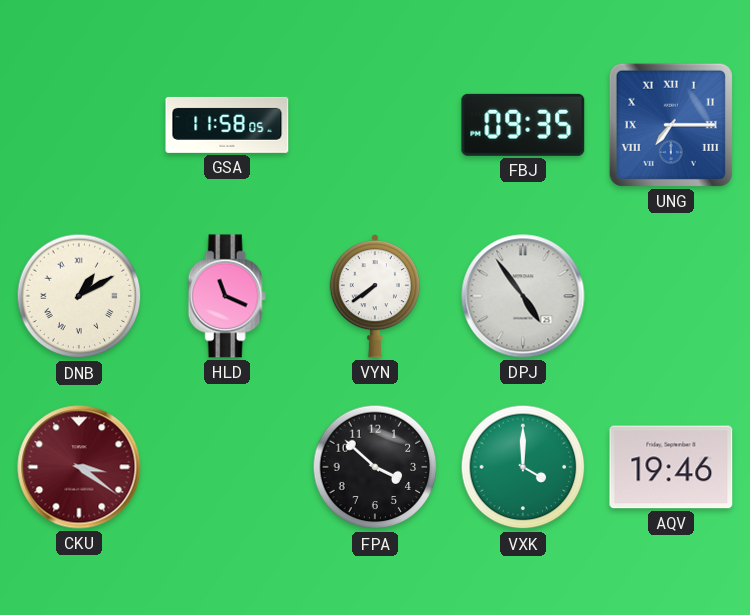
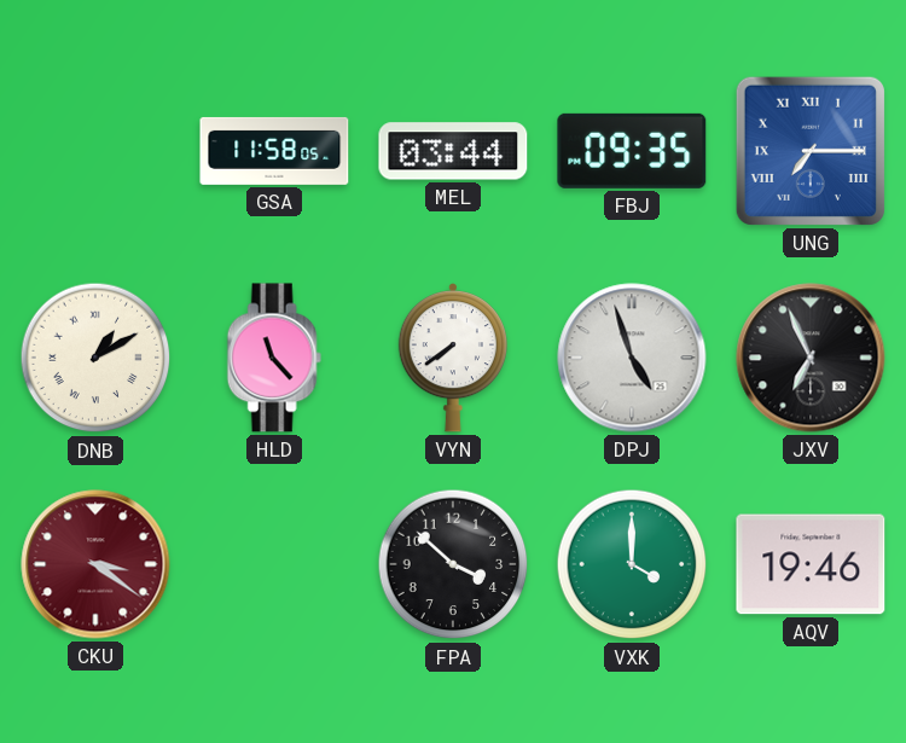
MEL: none -> 03:44 (453, 151)
HLD: 11:19 -> 11:23 (274, 358)
DPJ: 4:54 -> 4:57 (632, 358)
JXV: none -> 6:56 (811, 358)
